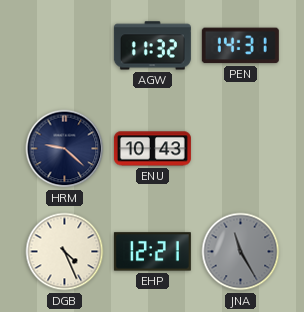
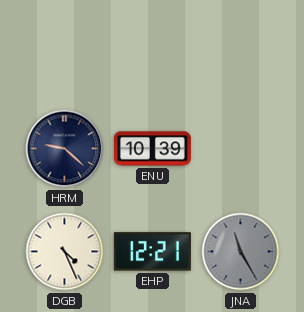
AGW: 11:32 -> none (152, 46)
PEN: 14:31 -> none (240, 46)
ENU: 10:43 -> 10:39 (152, 149)
